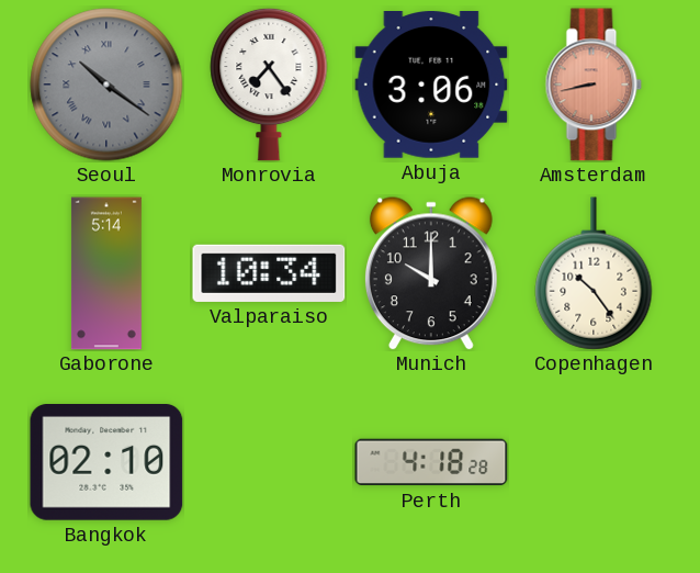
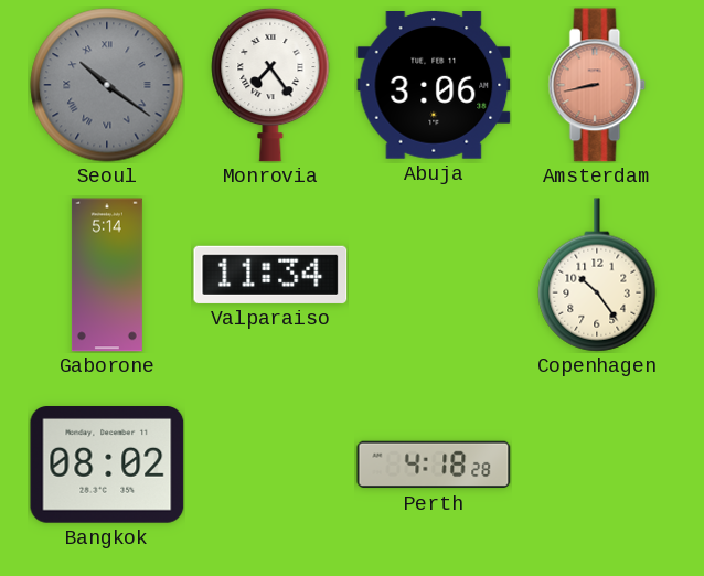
Valparaiso: 10:34 -> 11:34 (270, 275)
Munich: 10:00 -> none (431, 273)
Bangkok: 02:10 -> 08:02 (107, 466)
